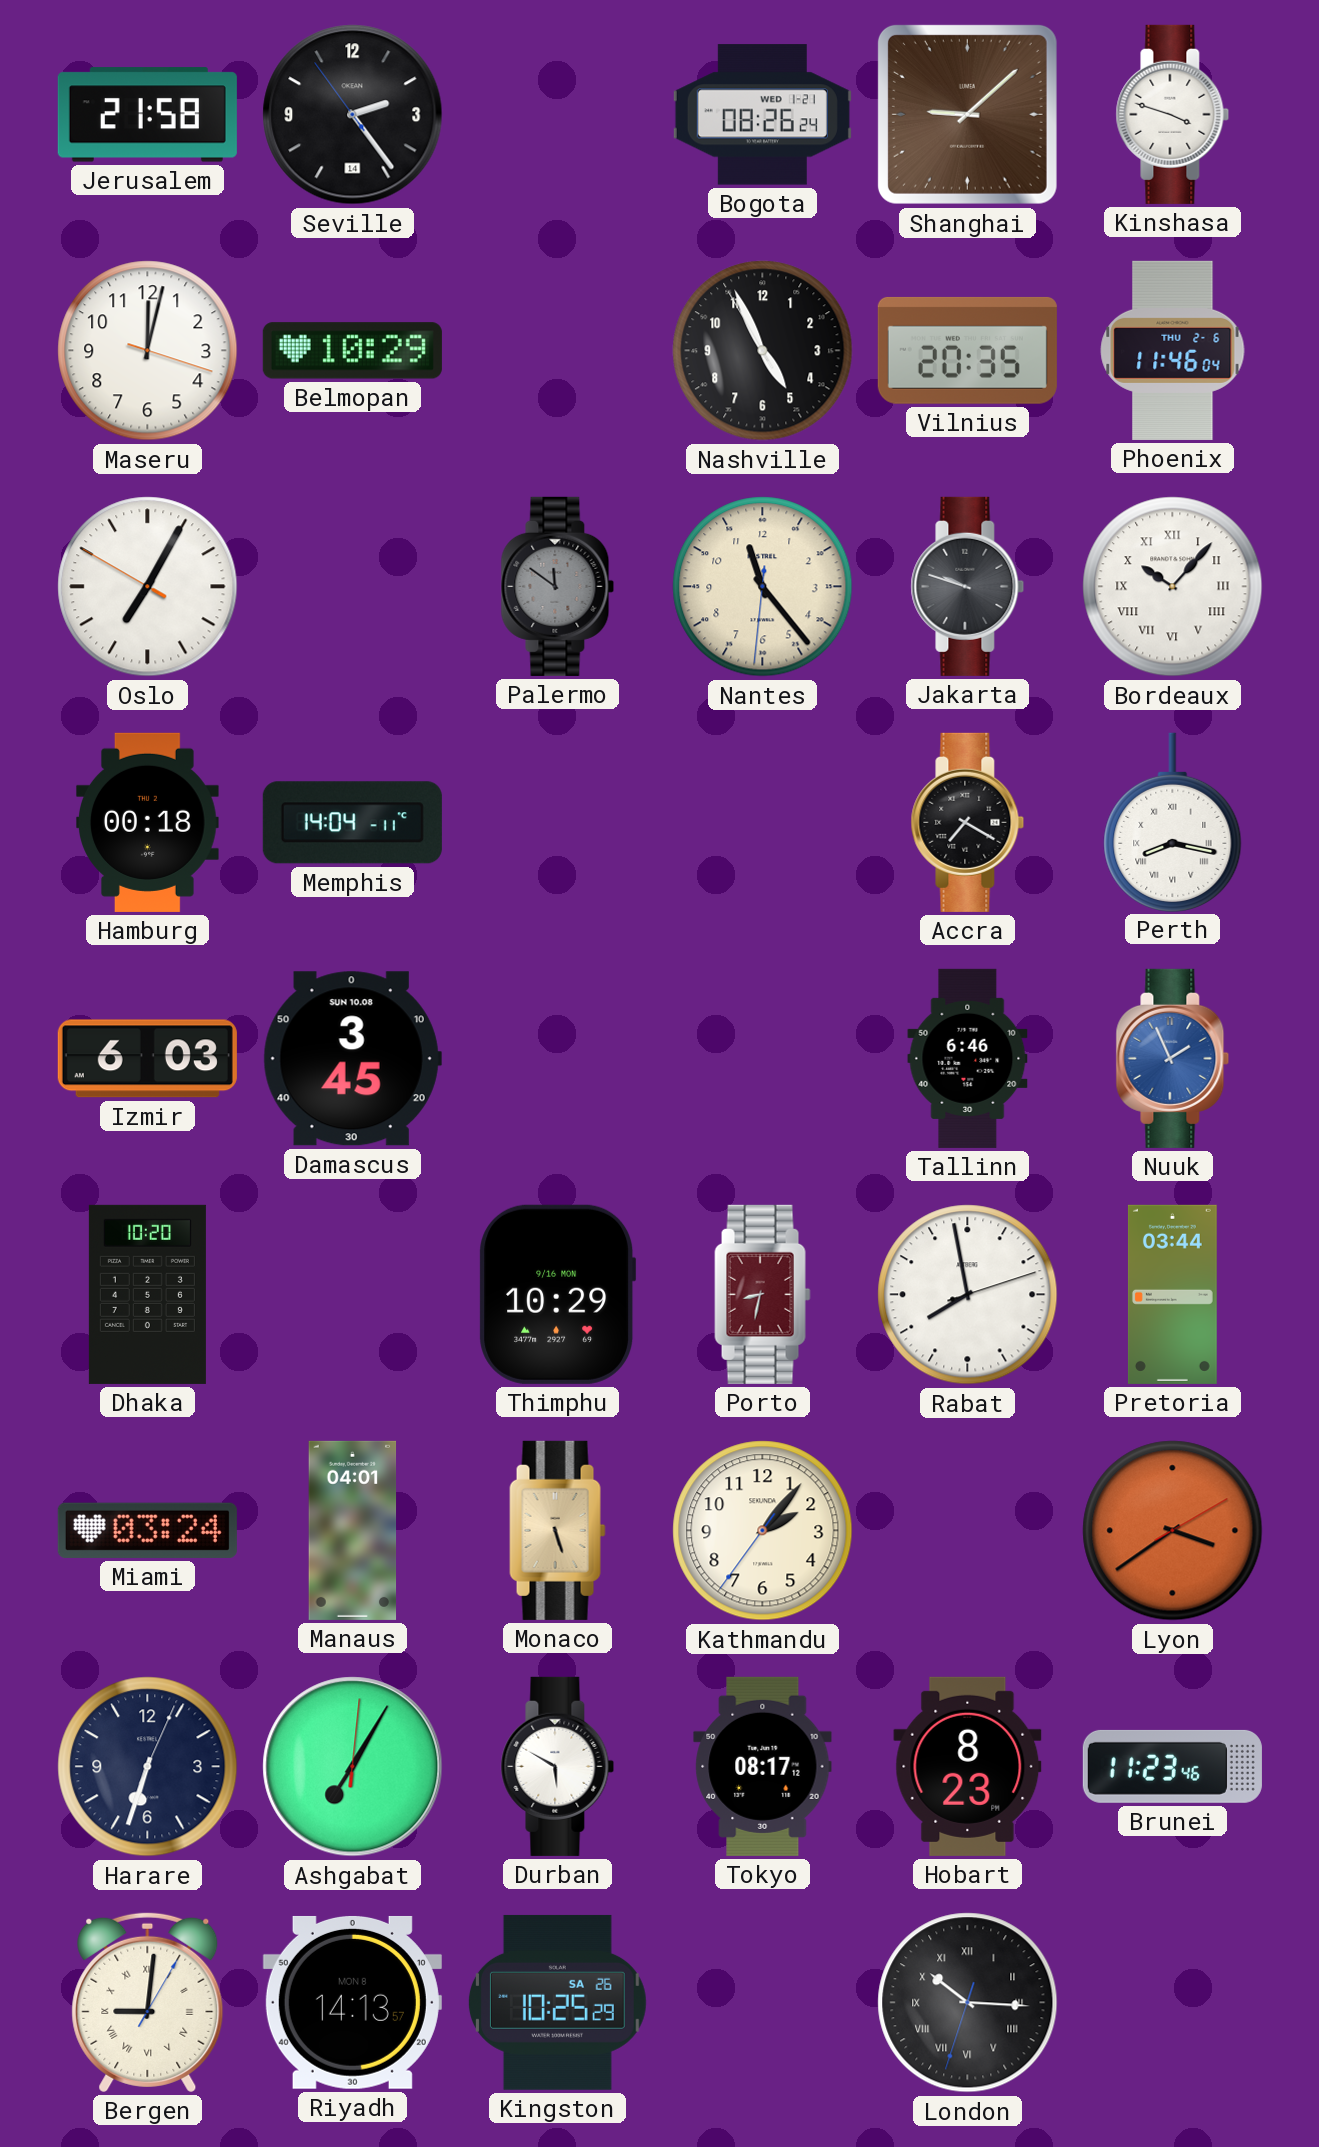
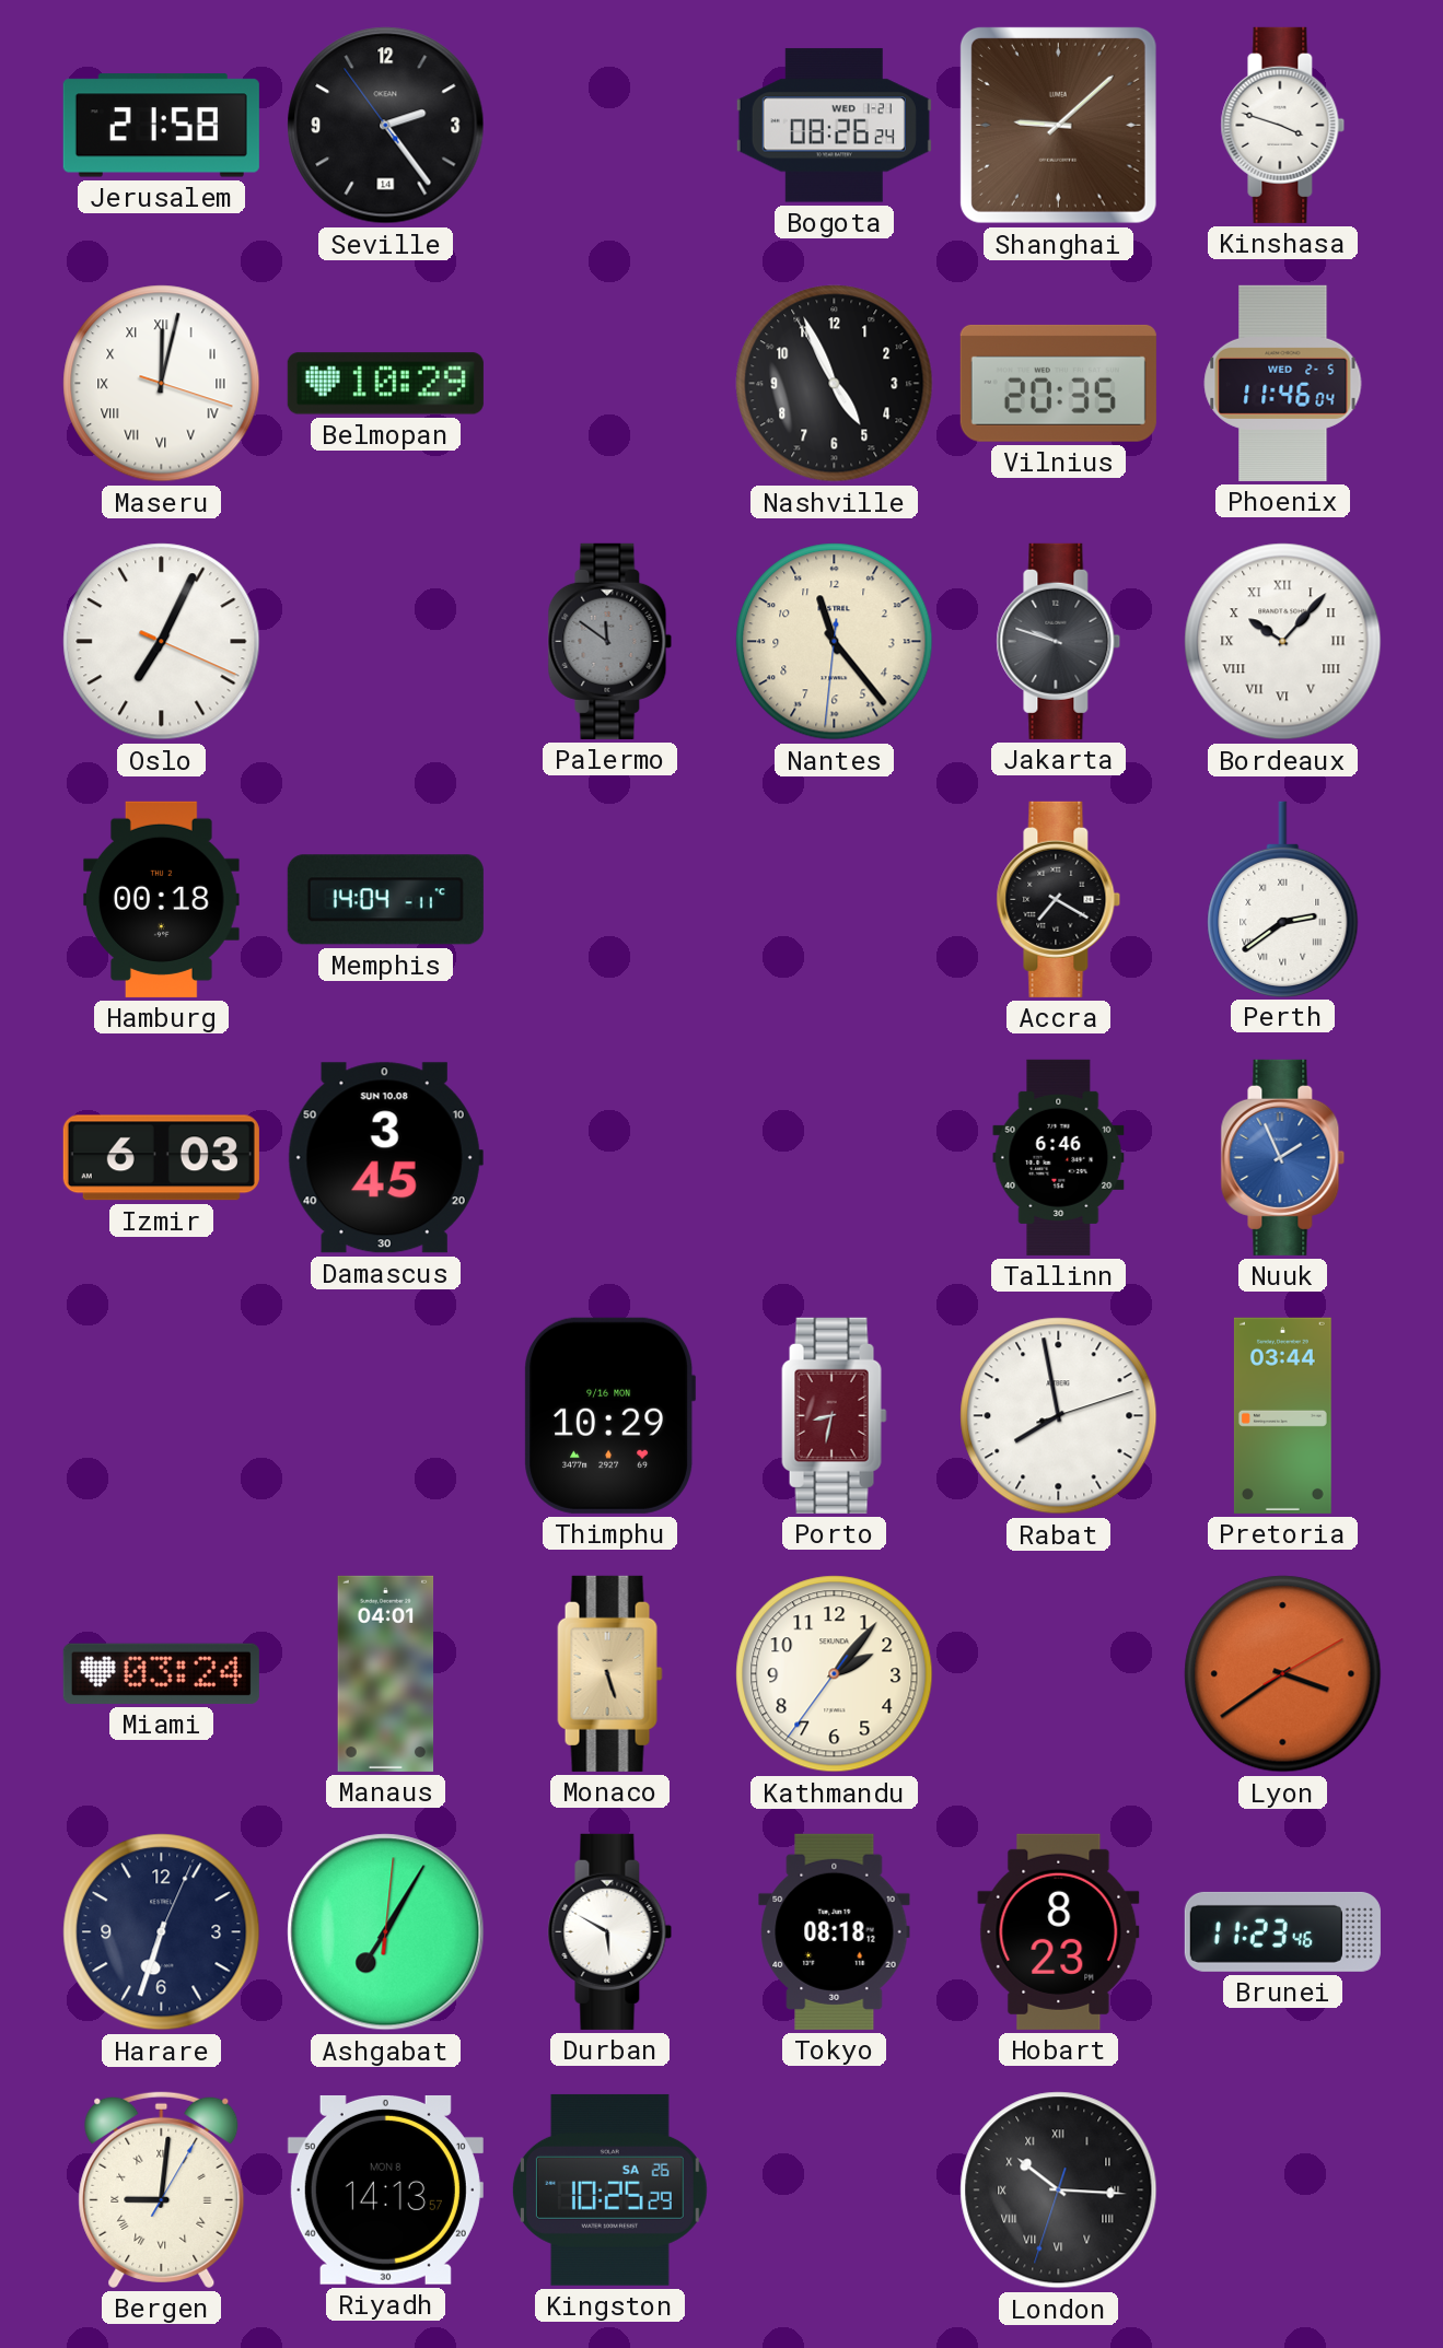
Maseru numerals: Arabic -> Roman (162, 384)
Phoenix date: THU 2-6 -> WED 2-5 (1283, 383)
Oslo: 7:04:50 -> 7:04:19 (162, 642)
Perth: 8:17 -> 2:39 (1283, 899)
Dhaka: 10:20 -> none (147, 1294)
Tokyo: 08:17 -> 08:18 (835, 1931)
